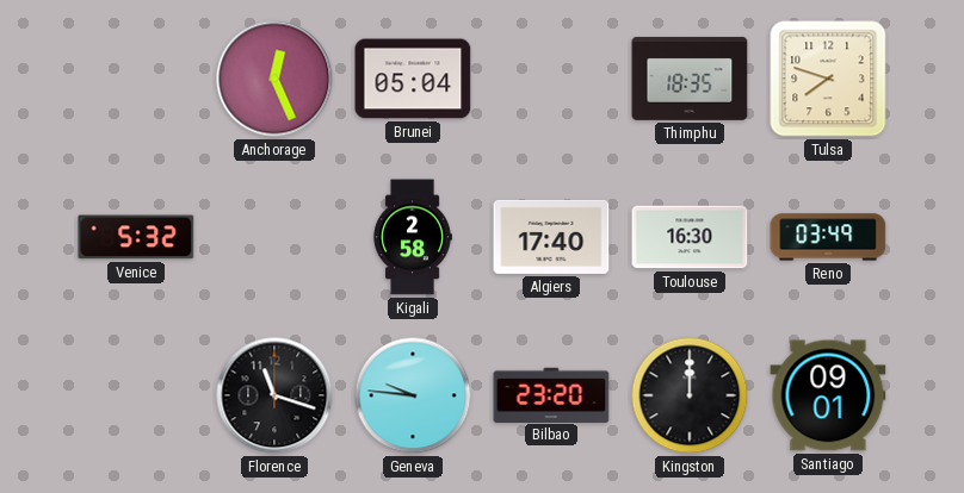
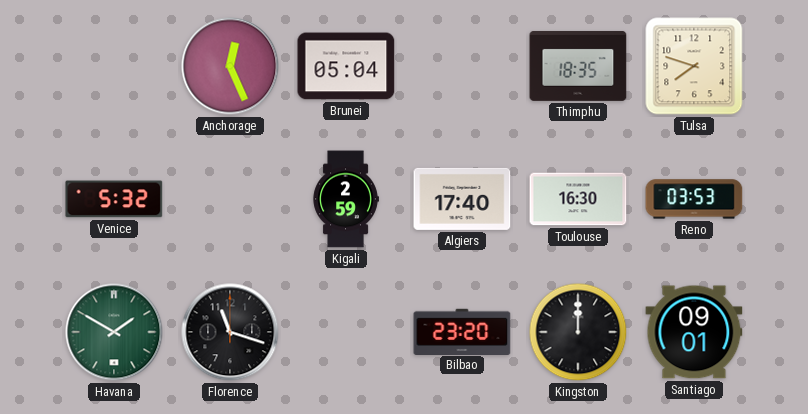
Kigali: 2:58 -> 2:59 (346, 199)
Reno: 03:49 -> 03:53 (694, 199)
Havana: none -> 1:50 (114, 332)
Geneva: 9:46 -> none (413, 395)
